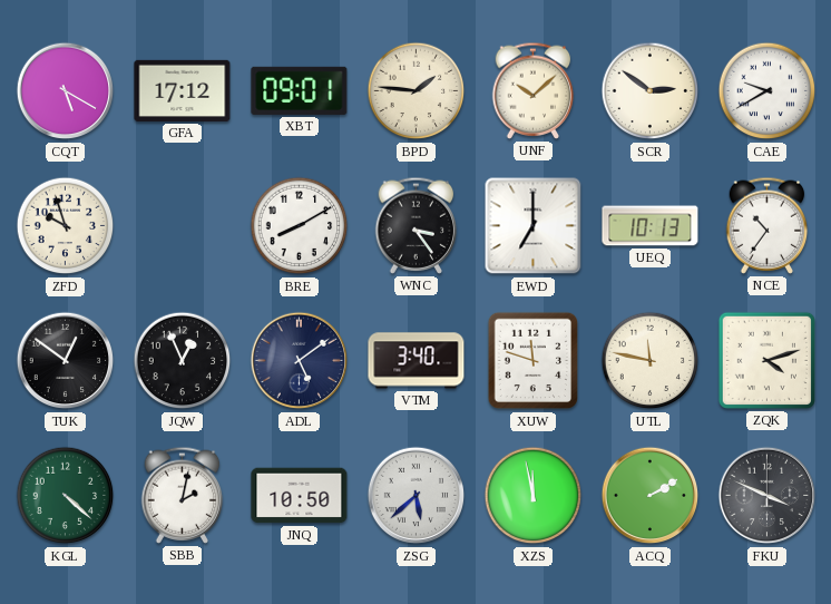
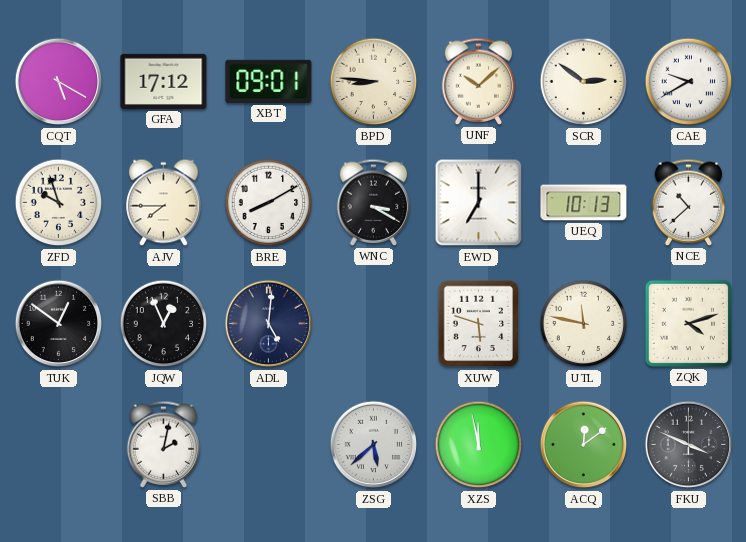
BPD: 1:46 -> 8:46 (374, 82)
AJV: none -> 7:45 (164, 203)
WNC: 3:24 -> 3:20 (374, 202)
NCE: 10:36 -> 10:38 (689, 202)
ADL: 5:09 -> 5:01 (269, 324)
VTM: 3:40 -> none (417, 361)
XUW: 11:48 -> 5:48 (479, 324)
KGL: 4:22 -> none (66, 496)
JNQ: 10:50 -> none (300, 496)
ACQ: 2:10 -> 12:09 (584, 445)
